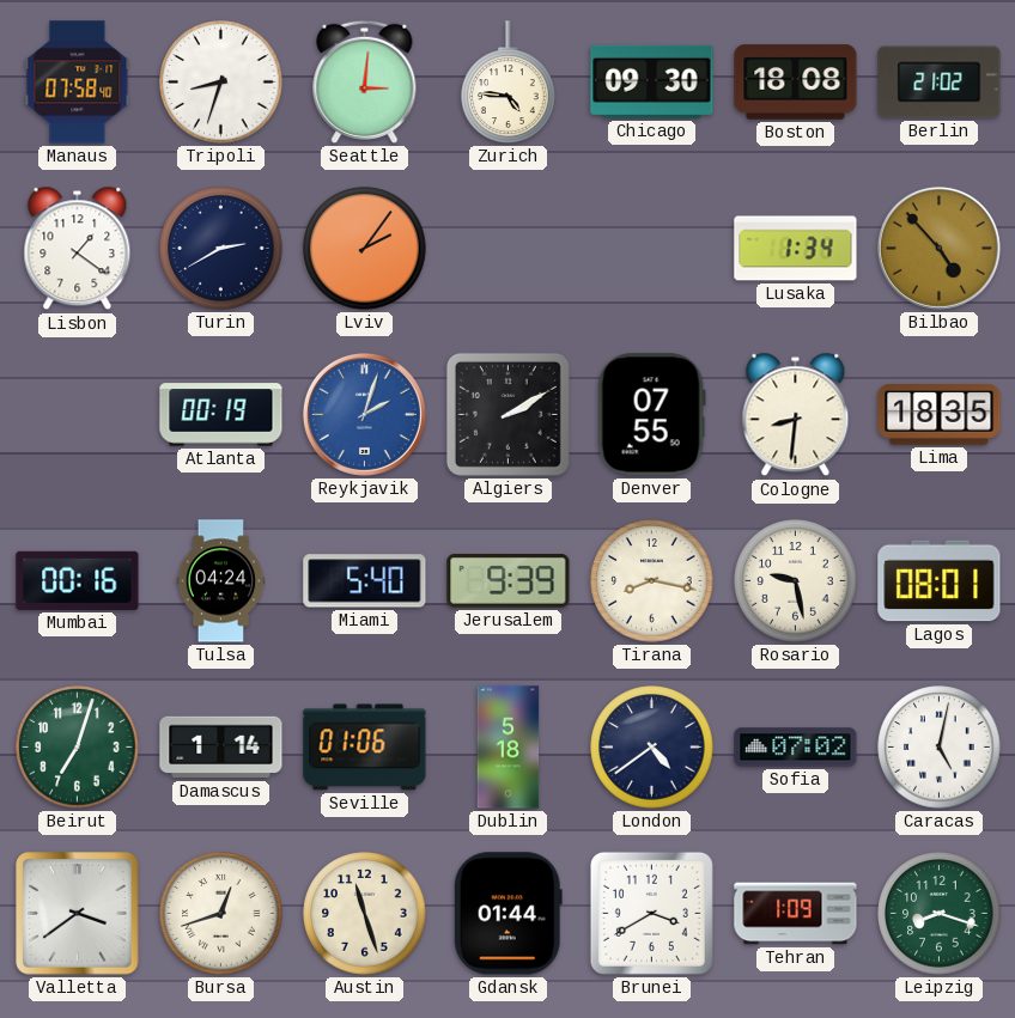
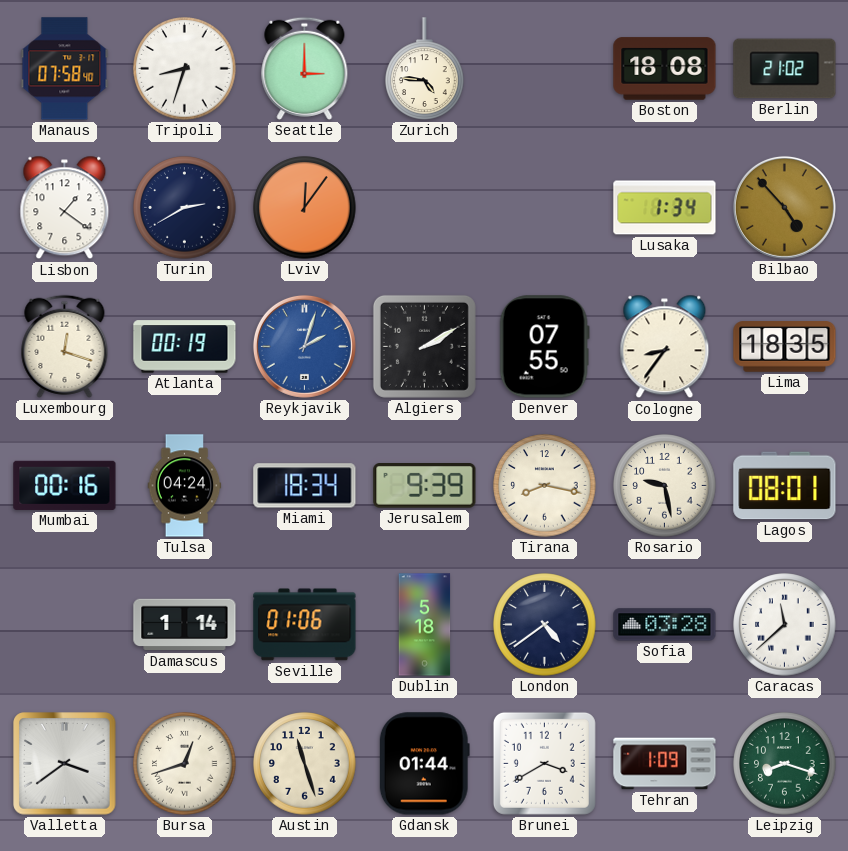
Seattle: 3:01 -> 3:00 (305, 68)
Chicago: 09:30 -> none (652, 81)
Lviv: 2:06 -> 12:06 (305, 208)
Luxembourg: none -> 12:18 (65, 346)
Cologne: 8:31 -> 8:36 (665, 347)
Miami: 5:40 -> 18:34 (305, 486)
Beirut: 7:03 -> none (78, 748)
Sofia: 07:02 -> 03:28 (665, 625)
Caracas: 5:02 -> 11:38 (785, 625)
